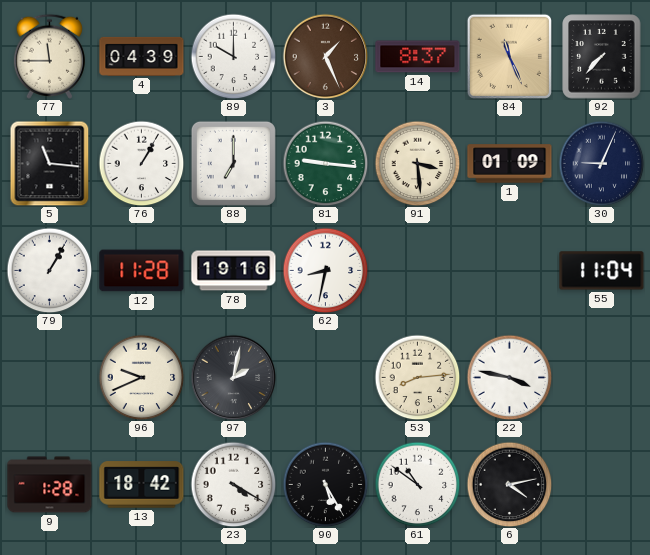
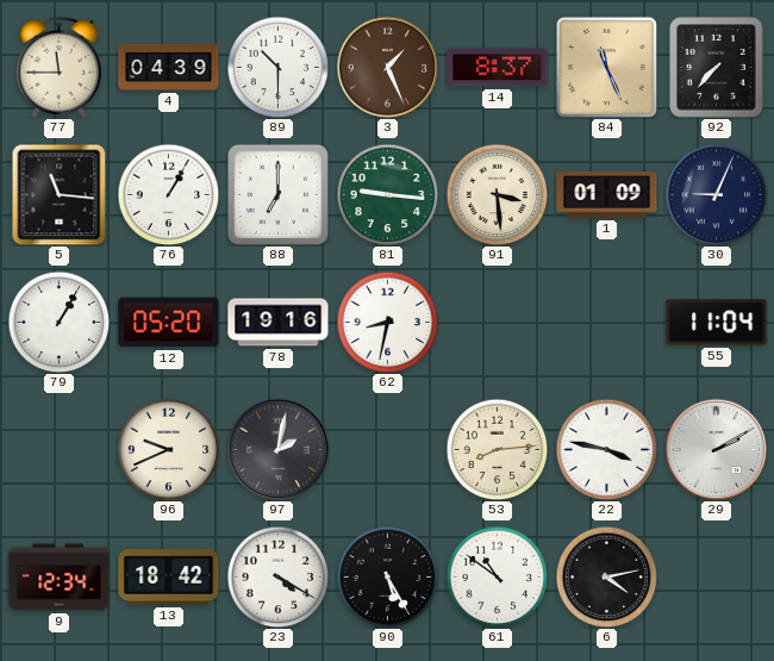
89: 10:00 -> 10:30 (277, 67)
12: 11:28 -> 05:20 (169, 323)
29: none -> 2:10 (716, 449)
9: 1:28 -> 12:34 (60, 578)
